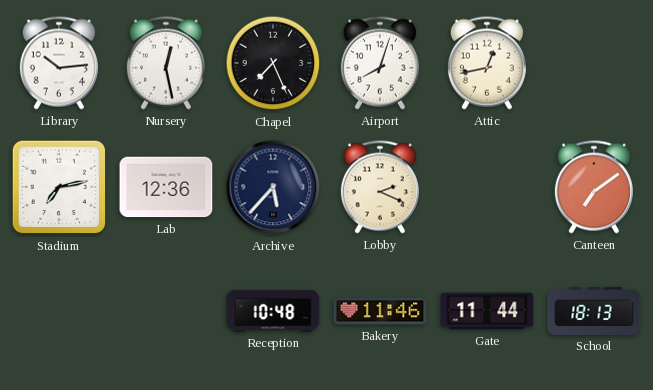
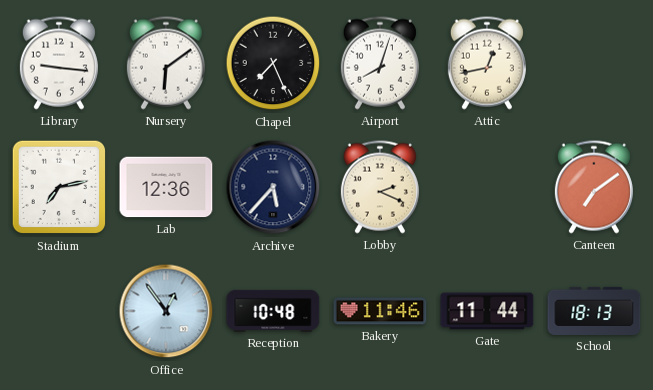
Library: 10:14 -> 9:16 (59, 63)
Nursery: 12:28 -> 6:09 (166, 63)
Office: none -> 12:54 (166, 311)
